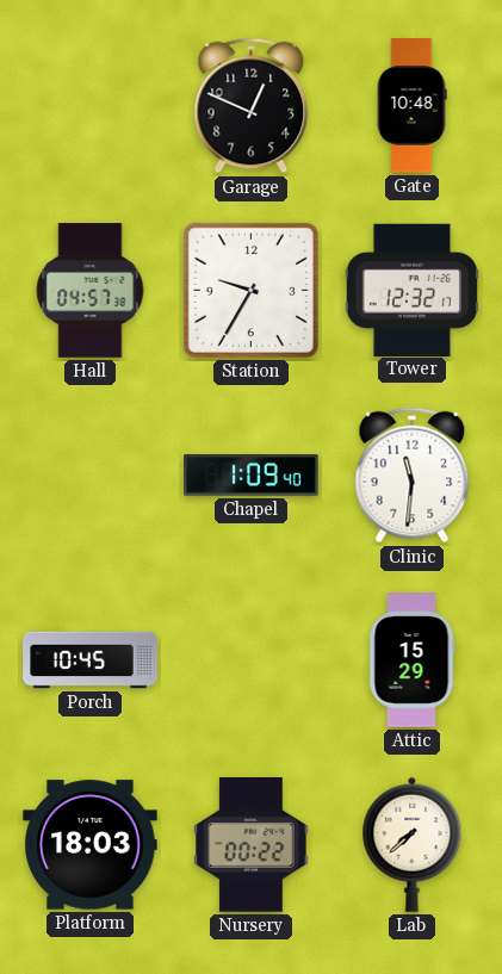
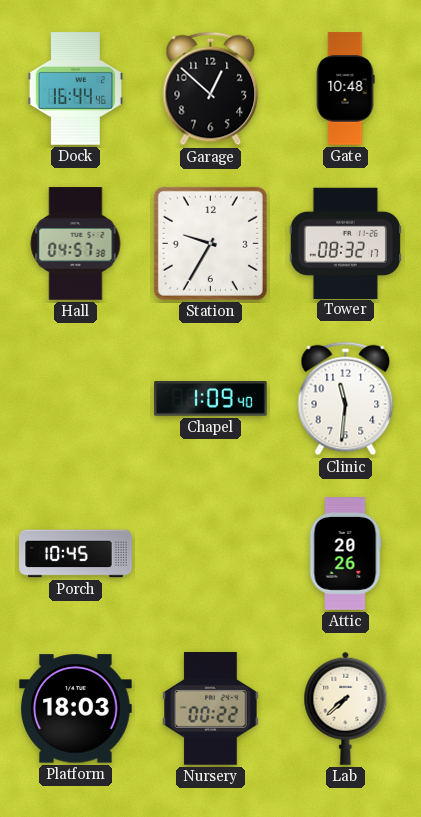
Dock: none -> 16:44 (75, 89)
Garage: 12:49 -> 12:52 (211, 89)
Tower: 12:32 -> 08:32 (345, 243)
Attic: 15:29 -> 20:26 (345, 554)
